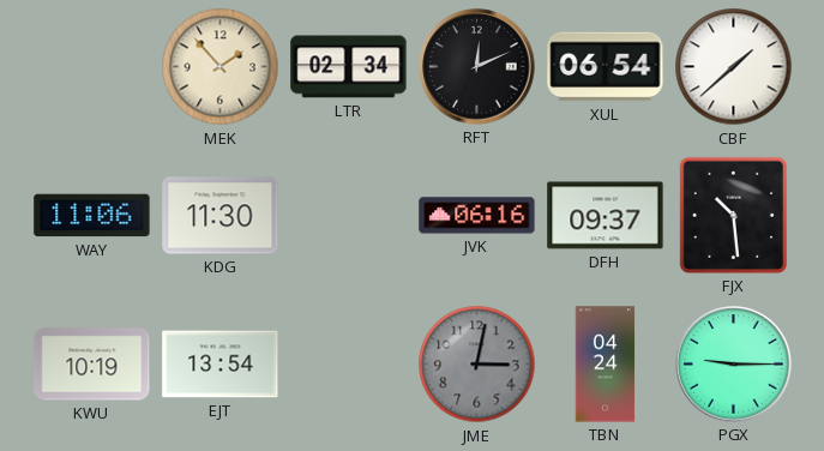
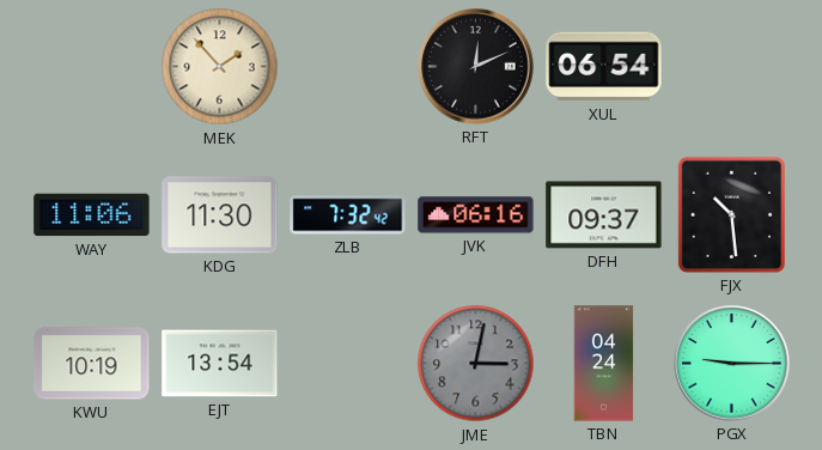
LTR: 02:34 -> none (349, 67)
CBF: 1:38 -> none (734, 67)
ZLB: none -> 7:32 (348, 215)
